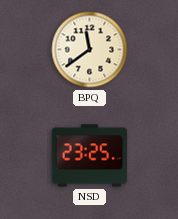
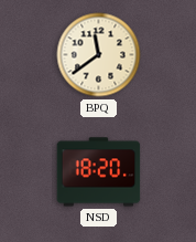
NSD: 23:25 -> 18:20 (99, 172)
